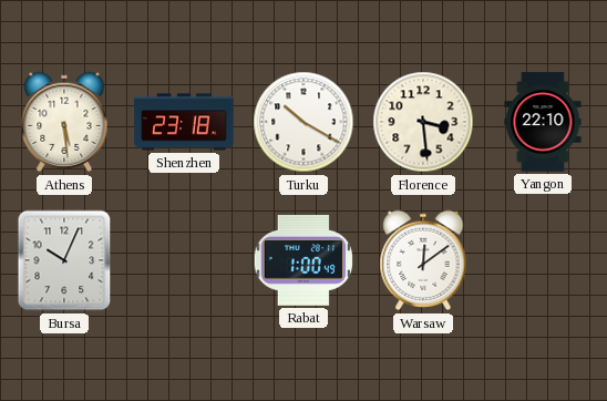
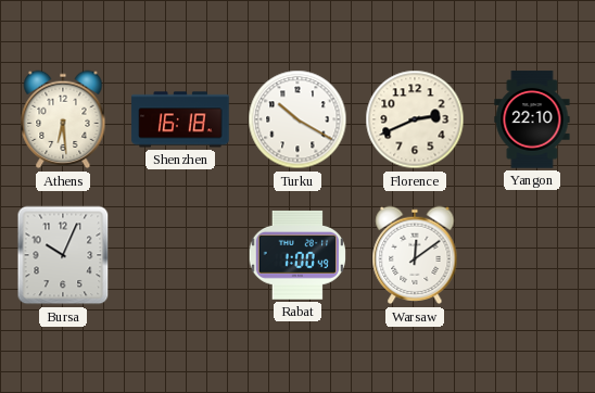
Athens: 5:29 -> 6:29 (63, 119)
Shenzhen: 23:18 -> 16:18 (180, 119)
Florence: 3:29 -> 2:41 (415, 119)
